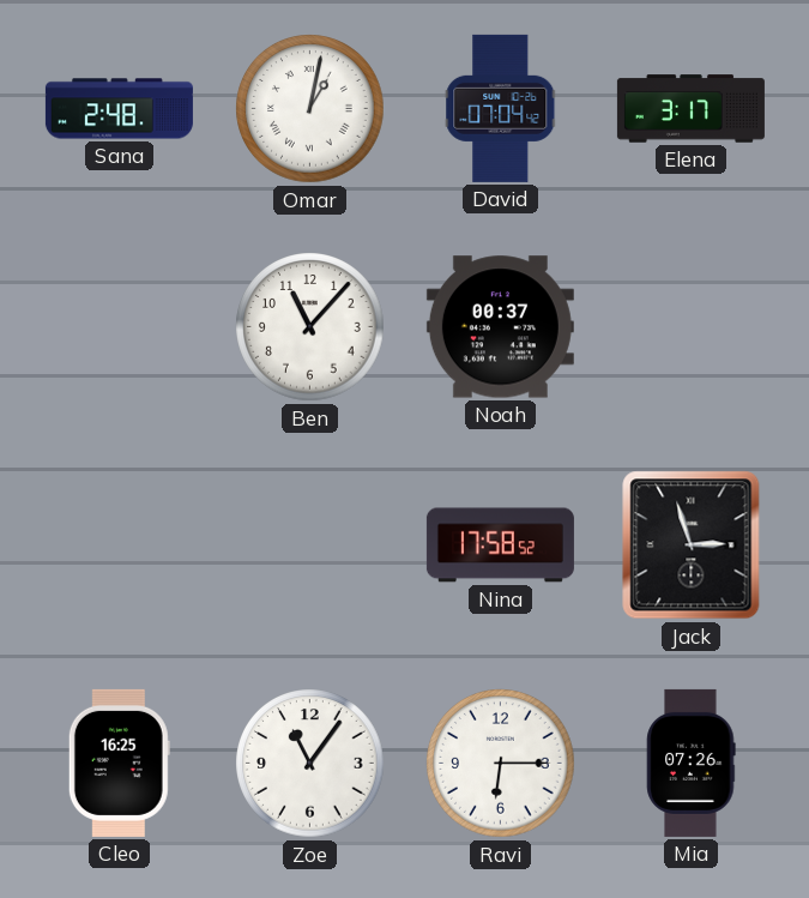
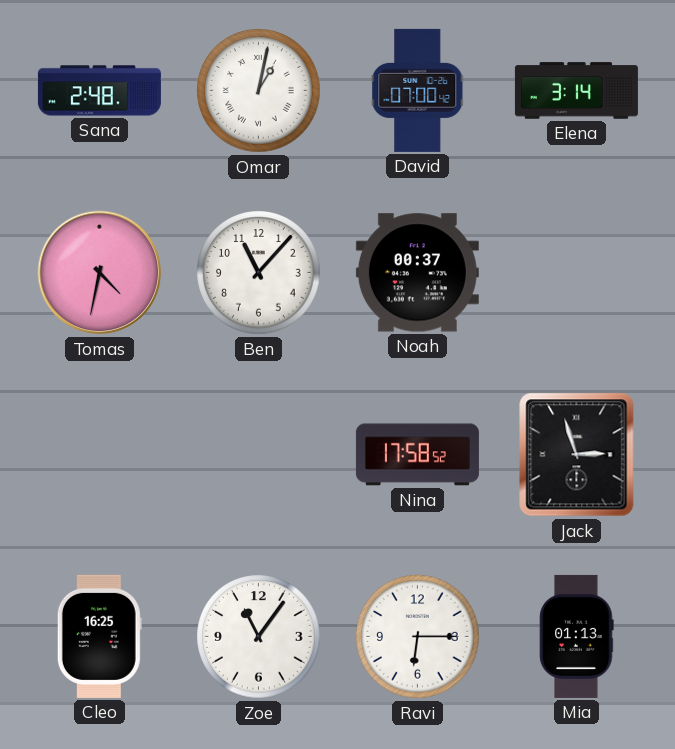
David: 07:04 -> 07:00 (418, 90)
Elena: 3:17 -> 3:14 (576, 91)
Tomas: none -> 4:32 (100, 273)
Mia: 07:26 -> 01:13 (577, 636)
